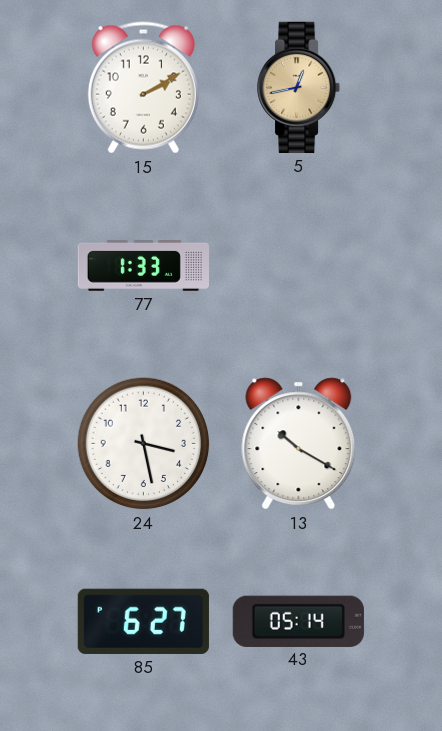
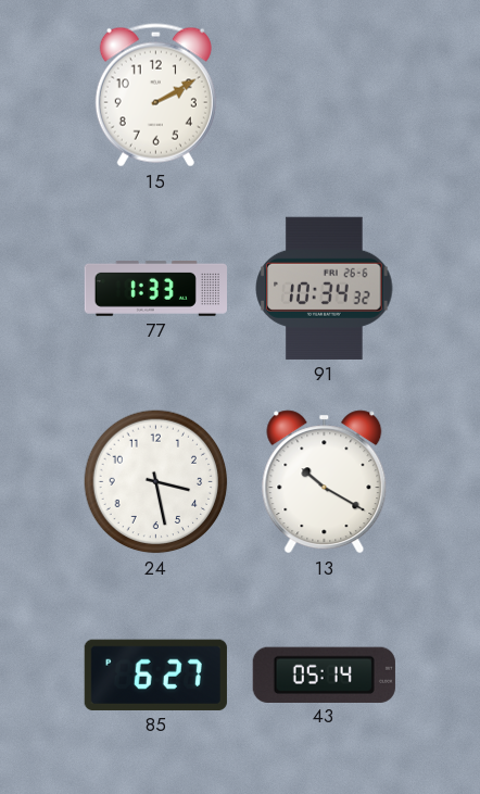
5: 12:43 -> none (300, 87)
91: none -> 10:34 (325, 288)
